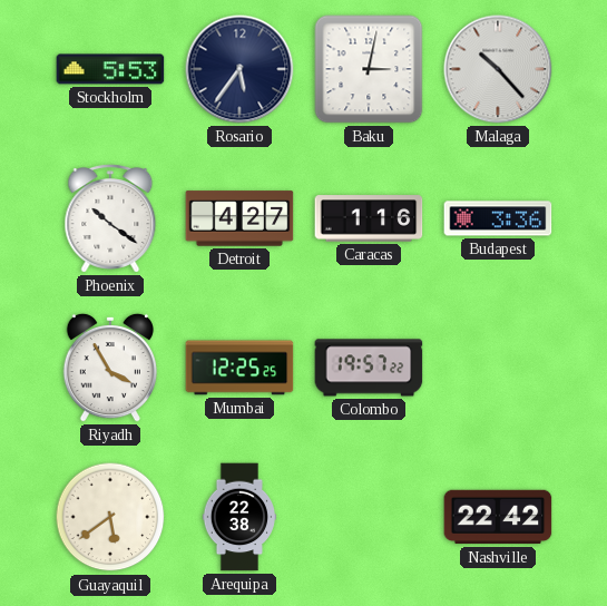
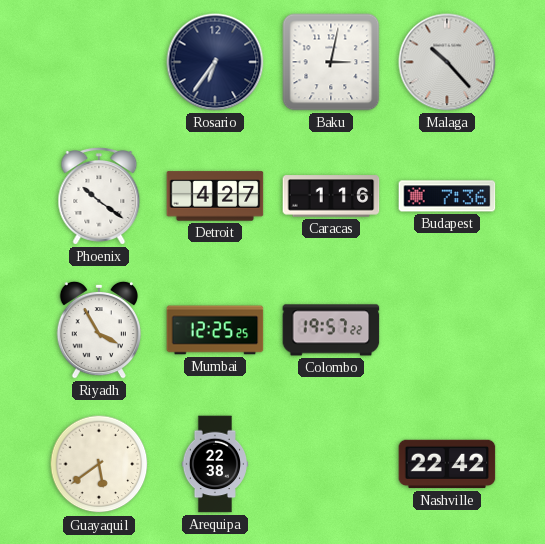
Stockholm: 5:53 -> none (110, 69)
Rosario: 5:36 -> 6:36 (215, 62)
Budapest: 3:36 -> 7:36 (447, 196)
